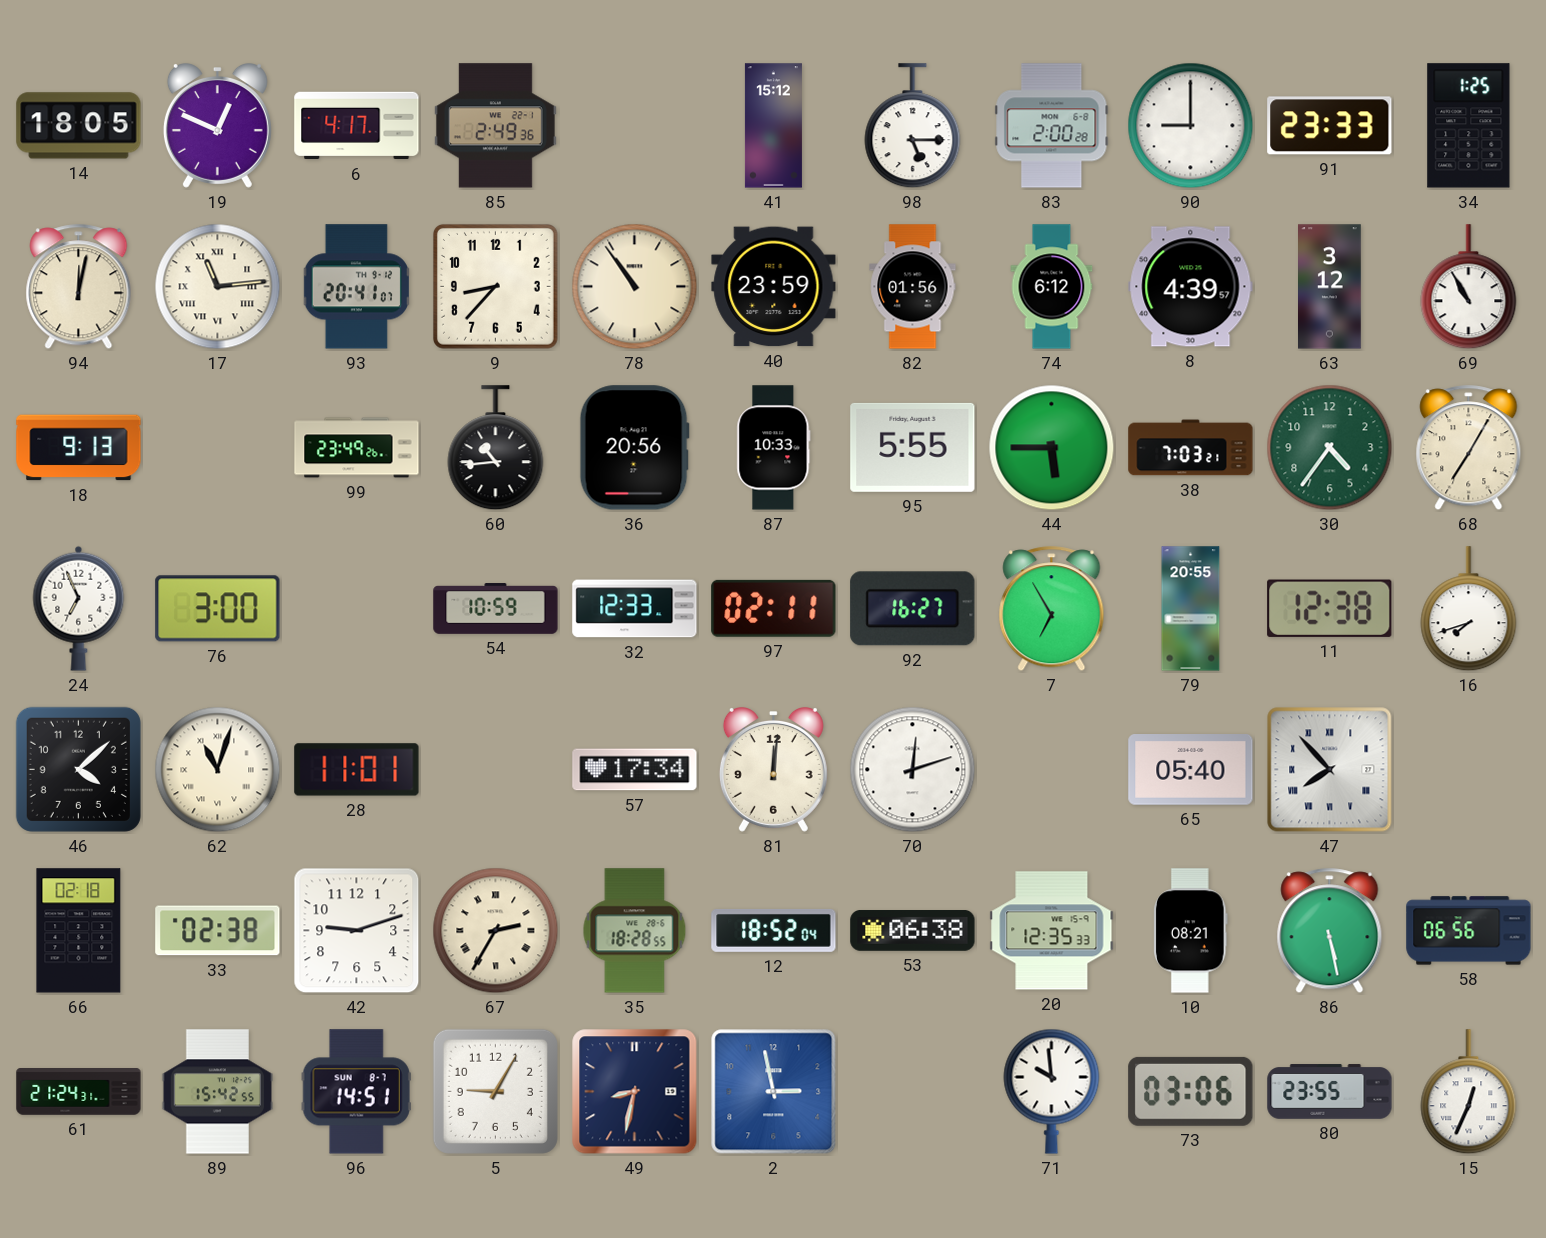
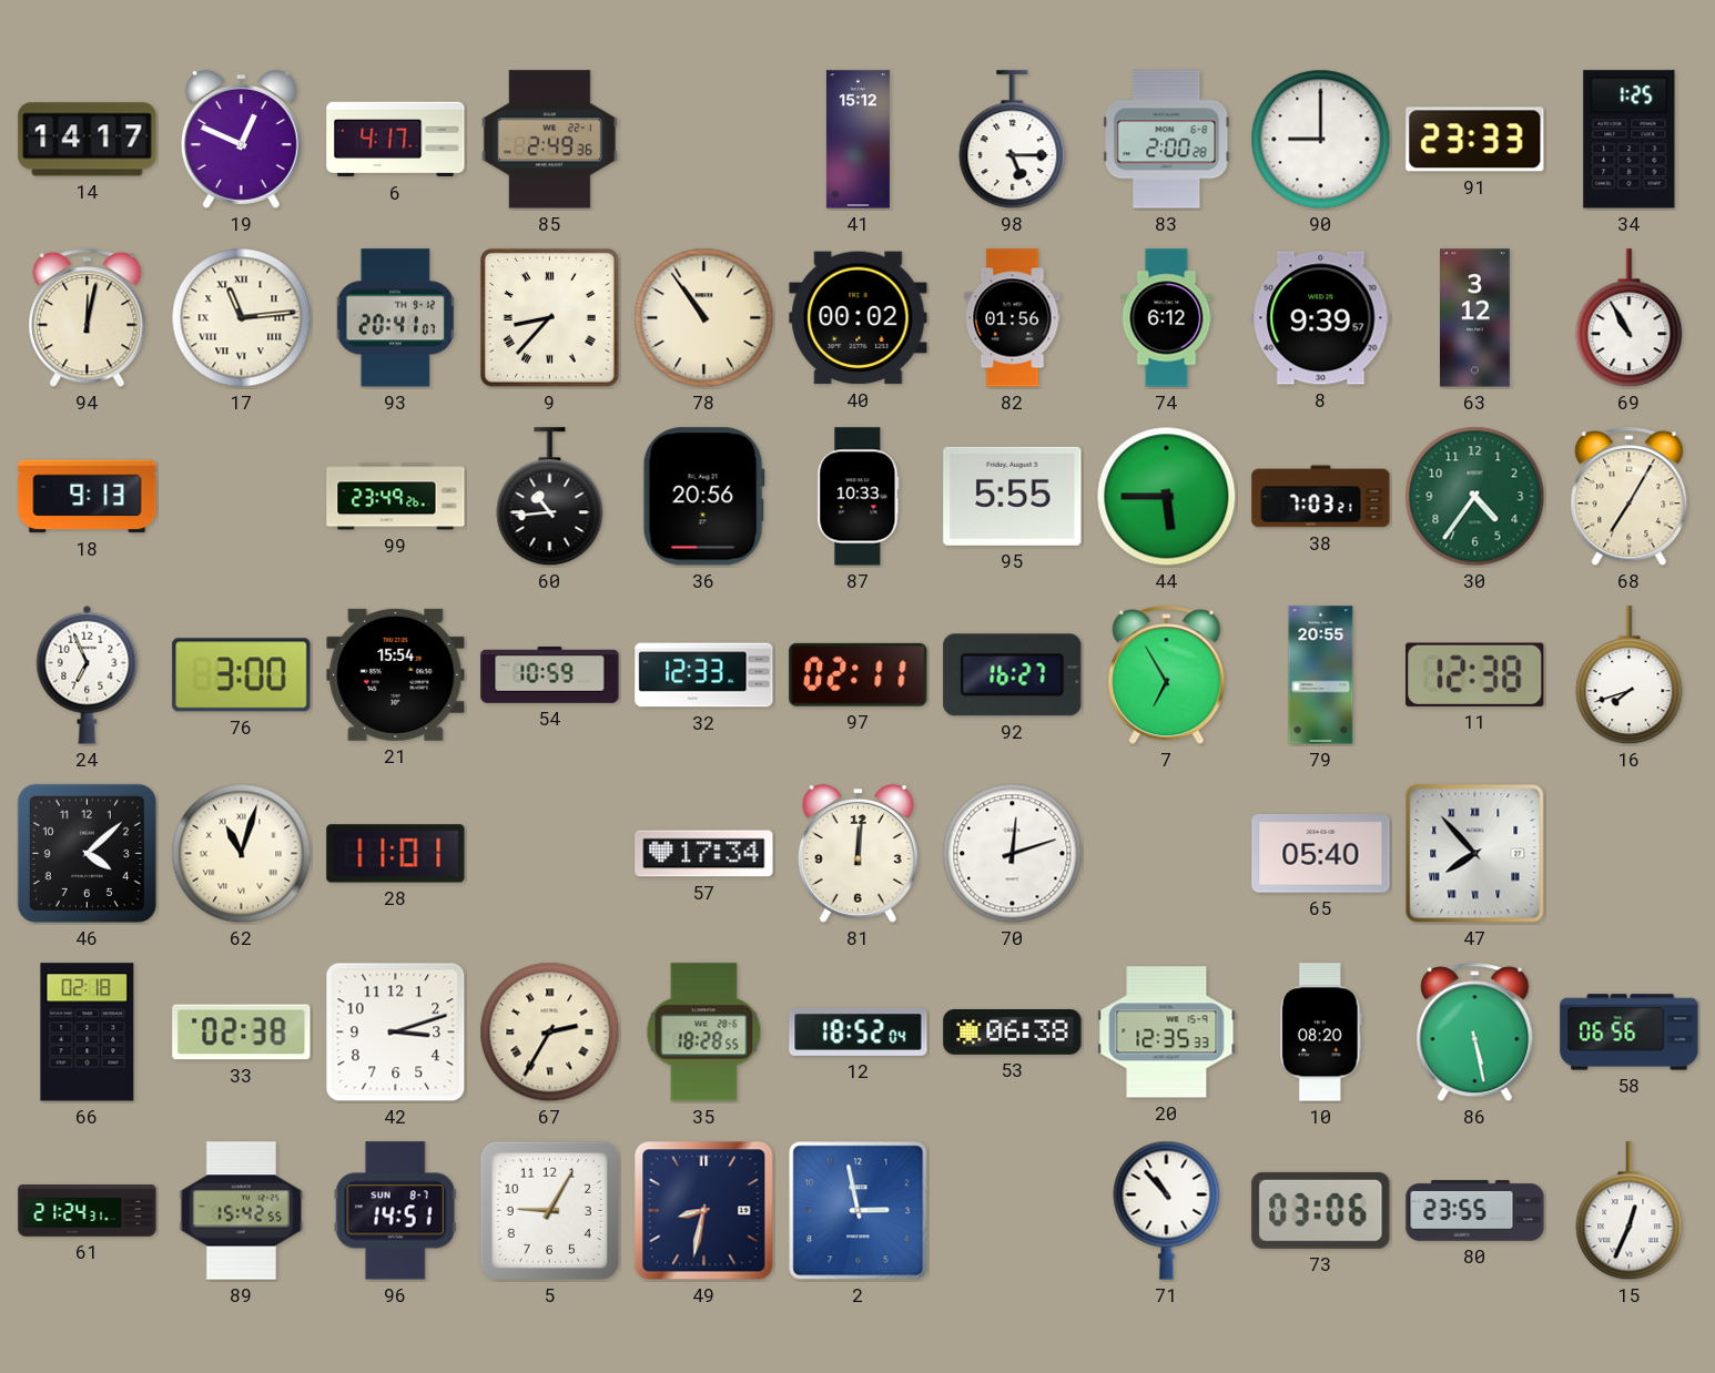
14: 18:05 -> 14:17 (88, 140)
9 numerals: Arabic -> Roman (550, 318)
40: 23:59 -> 00:02 (859, 318)
8: 4:39 -> 9:39 (1321, 318)
21: none -> 15:54 (396, 674)
42: 9:12 -> 3:12 (396, 1033)
10: 08:21 -> 08:20 (1321, 1033)
71: 9:59 -> 10:53 (1167, 1210)
